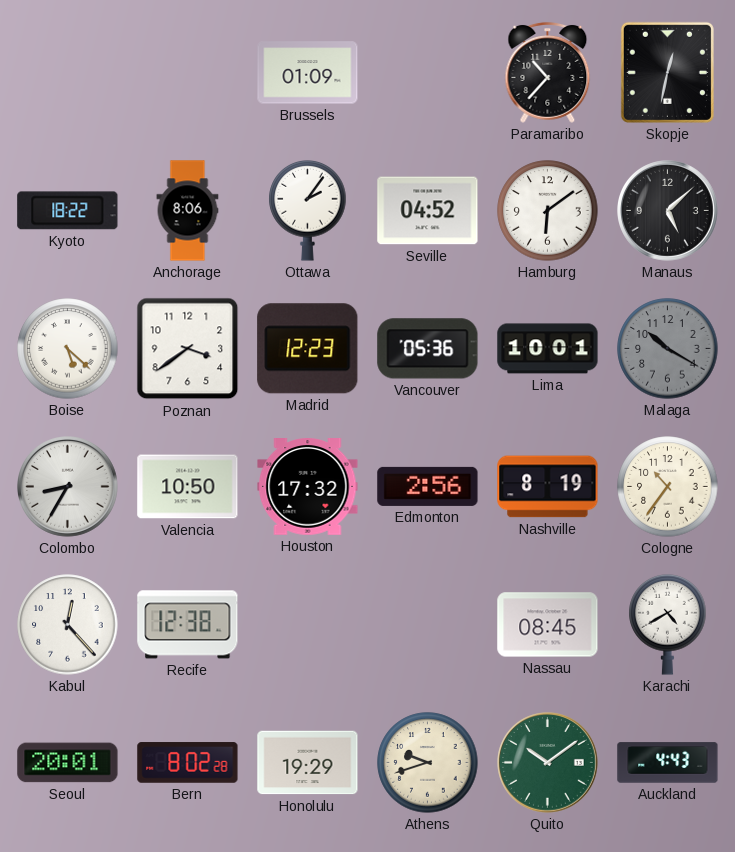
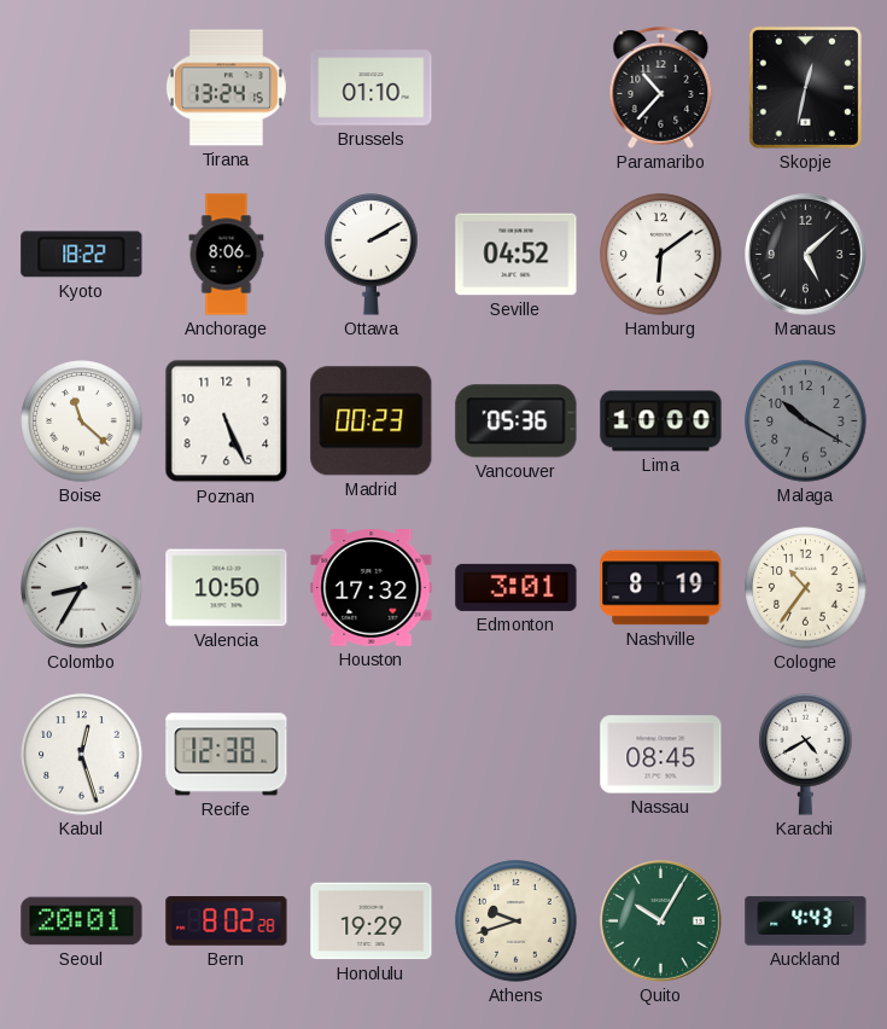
Tirana: none -> 13:24 (226, 88)
Brussels: 01:09 -> 01:10 (372, 88)
Ottawa: 2:06 -> 2:10 (372, 255)
Boise: 5:22 -> 11:22 (82, 422)
Poznan: 3:39 -> 5:26 (227, 422)
Madrid: 12:23 -> 00:23 (372, 422)
Lima: 10:01 -> 10:00 (661, 422)
Edmonton: 2:56 -> 3:01 (517, 587)
Kabul: 12:23 -> 12:27 (82, 755)
Quito: 10:09 -> 10:05 (661, 922)
